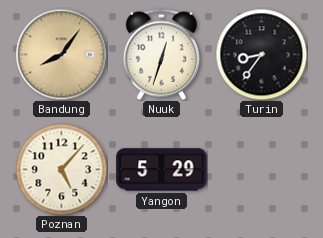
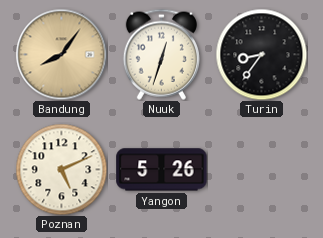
Poznan: 5:07 -> 5:11 (61, 169)
Yangon: 5:29 -> 5:26 (162, 170)
